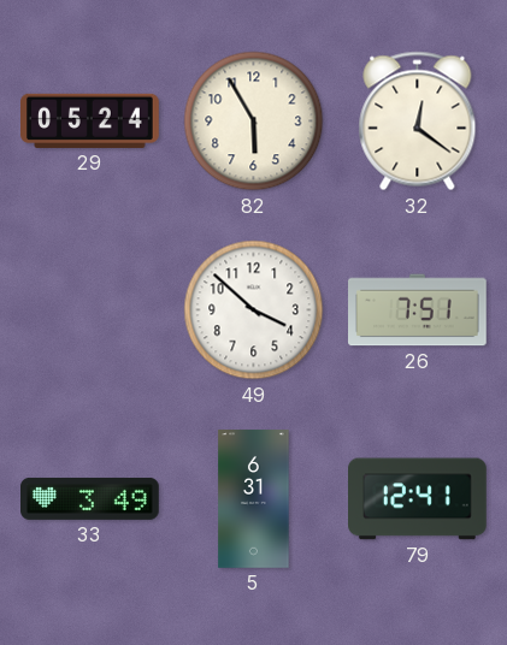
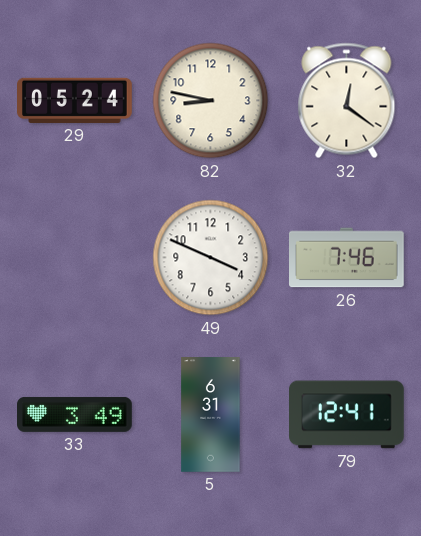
82: 5:55 -> 8:47 (211, 101)
49: 3:52 -> 3:49 (211, 258)
26: 7:51 -> 7:46 (347, 258)
